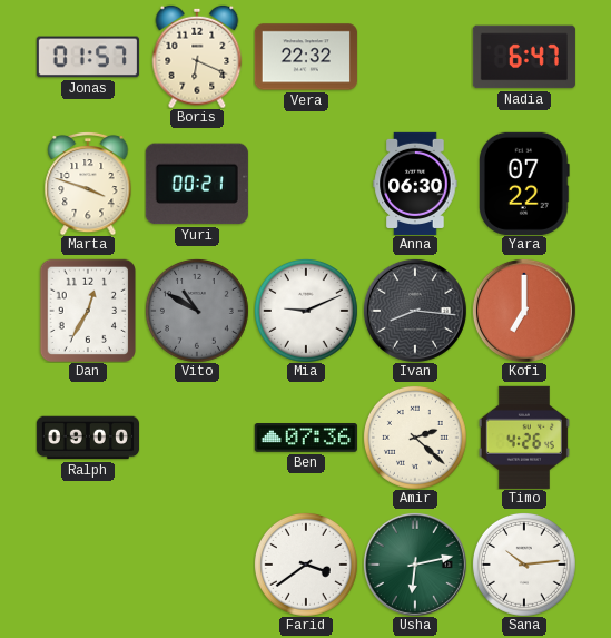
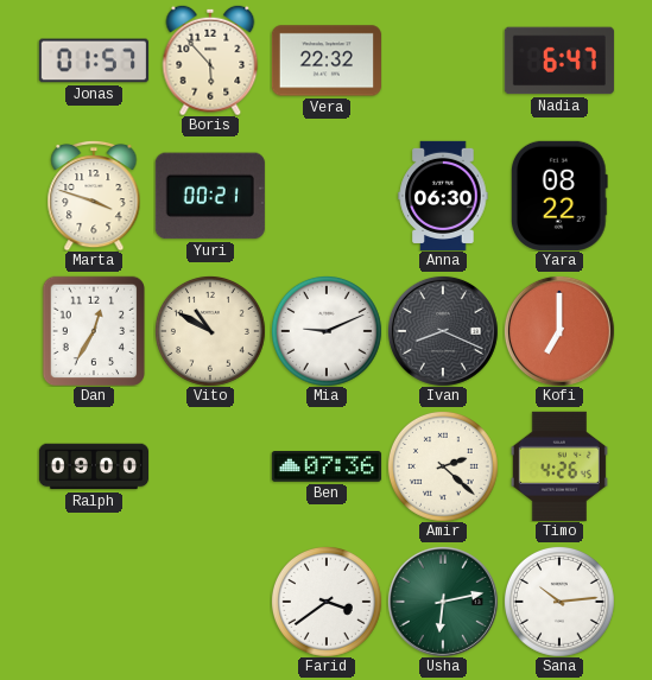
Boris: 6:19 -> 5:53 (210, 61)
Yara: 07:22 -> 08:22 (559, 196)
Vito dial: grey -> cream (210, 331)
Ivan: 8:16 -> 8:19 (443, 331)
